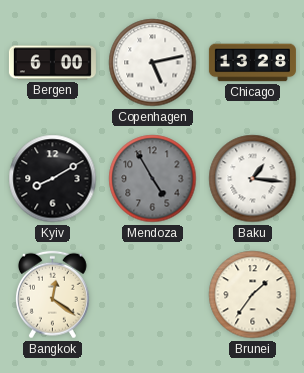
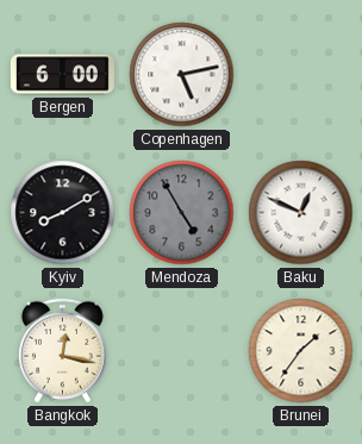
Chicago: 13:28 -> none (252, 63)
Baku: 1:16 -> 12:49 (301, 213)
Bangkok: 12:21 -> 12:17 (62, 351)
